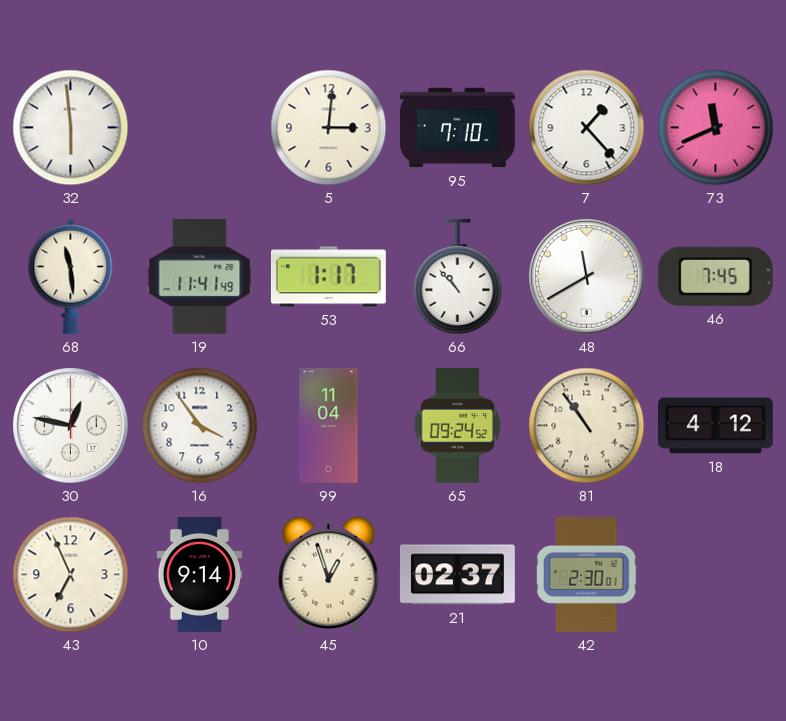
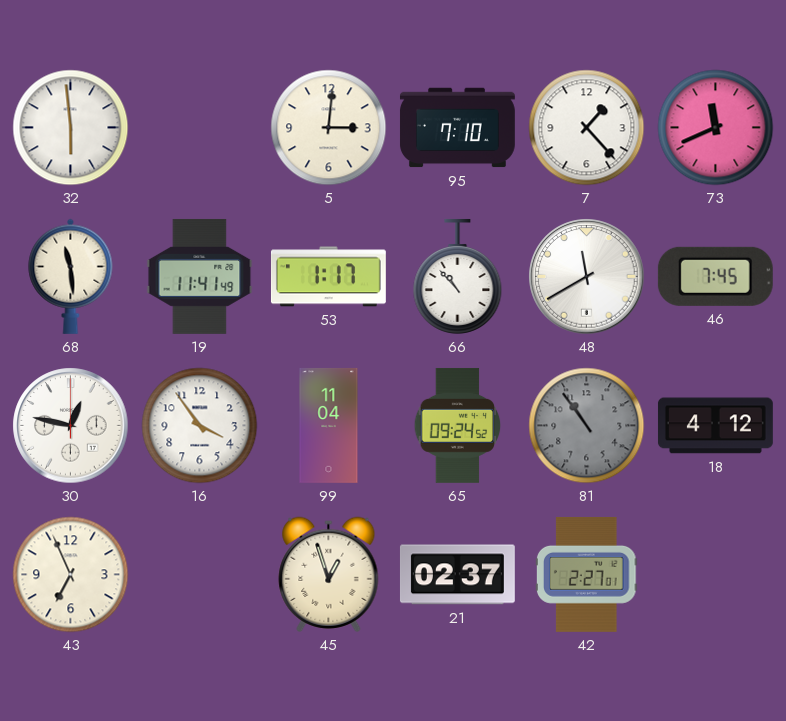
81 dial: cream -> grey (587, 426)
10: 9:14 -> none (200, 574)
42: 2:30 -> 2:27 (587, 574)
